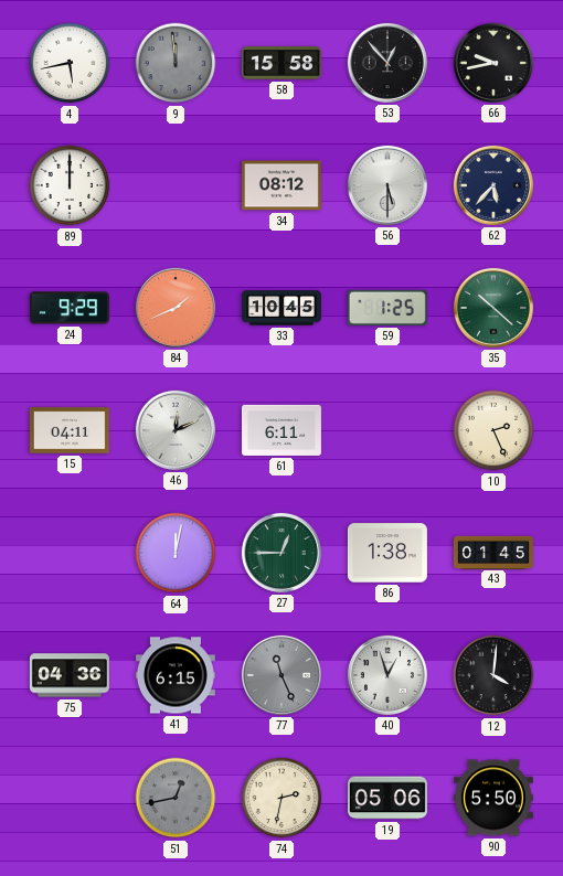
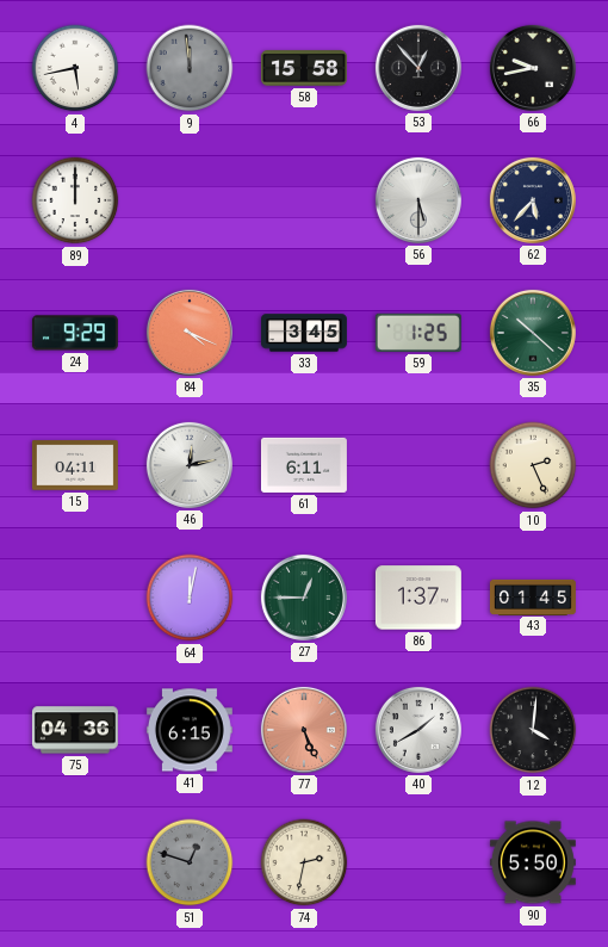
34: 08:12 -> none (281, 185)
84: 1:41 -> 4:19 (190, 333)
33: 10:45 -> 3:45 (304, 333)
46: 12:11 -> 12:13 (190, 465)
86: 1:38 -> 1:37 (418, 598)
77: 11:26 -> 5:26 (304, 730)
77 dial: grey -> salmon (304, 730)
40: 12:57 -> 1:40 (418, 730)
51: 12:43 -> 12:48 (190, 862)
19: 05:06 -> none (387, 798)
